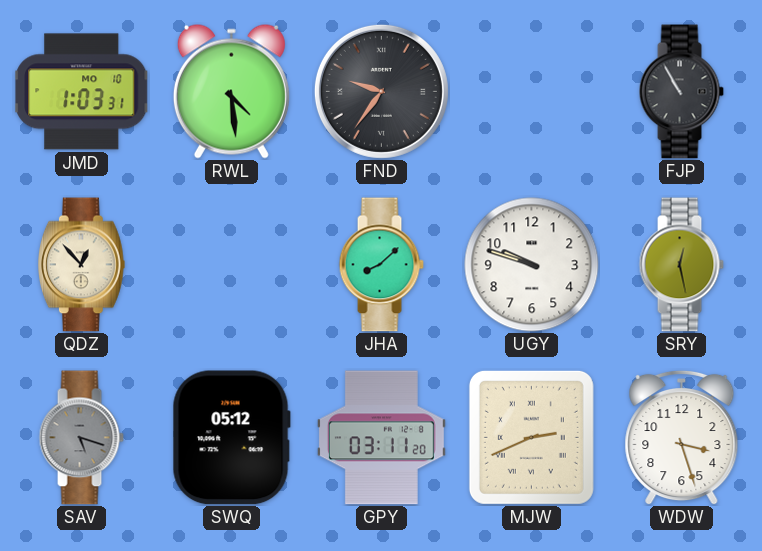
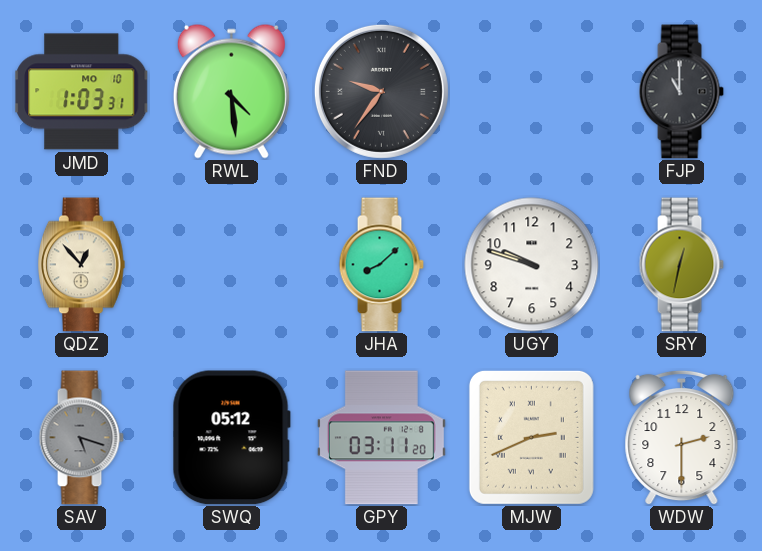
FJP: 10:55 -> 11:00 (681, 92)
SRY: 12:28 -> 12:32 (681, 265)
WDW: 3:27 -> 2:30 (682, 437)
